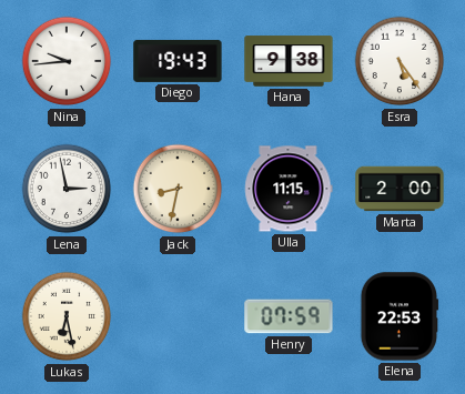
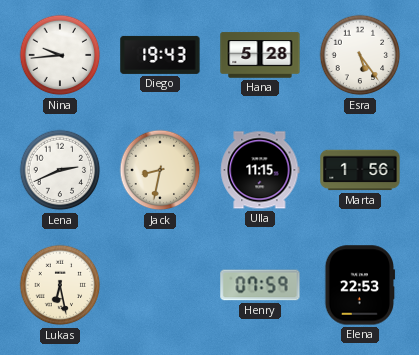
Hana: 9:38 -> 5:28 (260, 55)
Lena: 2:58 -> 2:41 (60, 170)
Marta: 2:00 -> 1:56 (360, 170)
